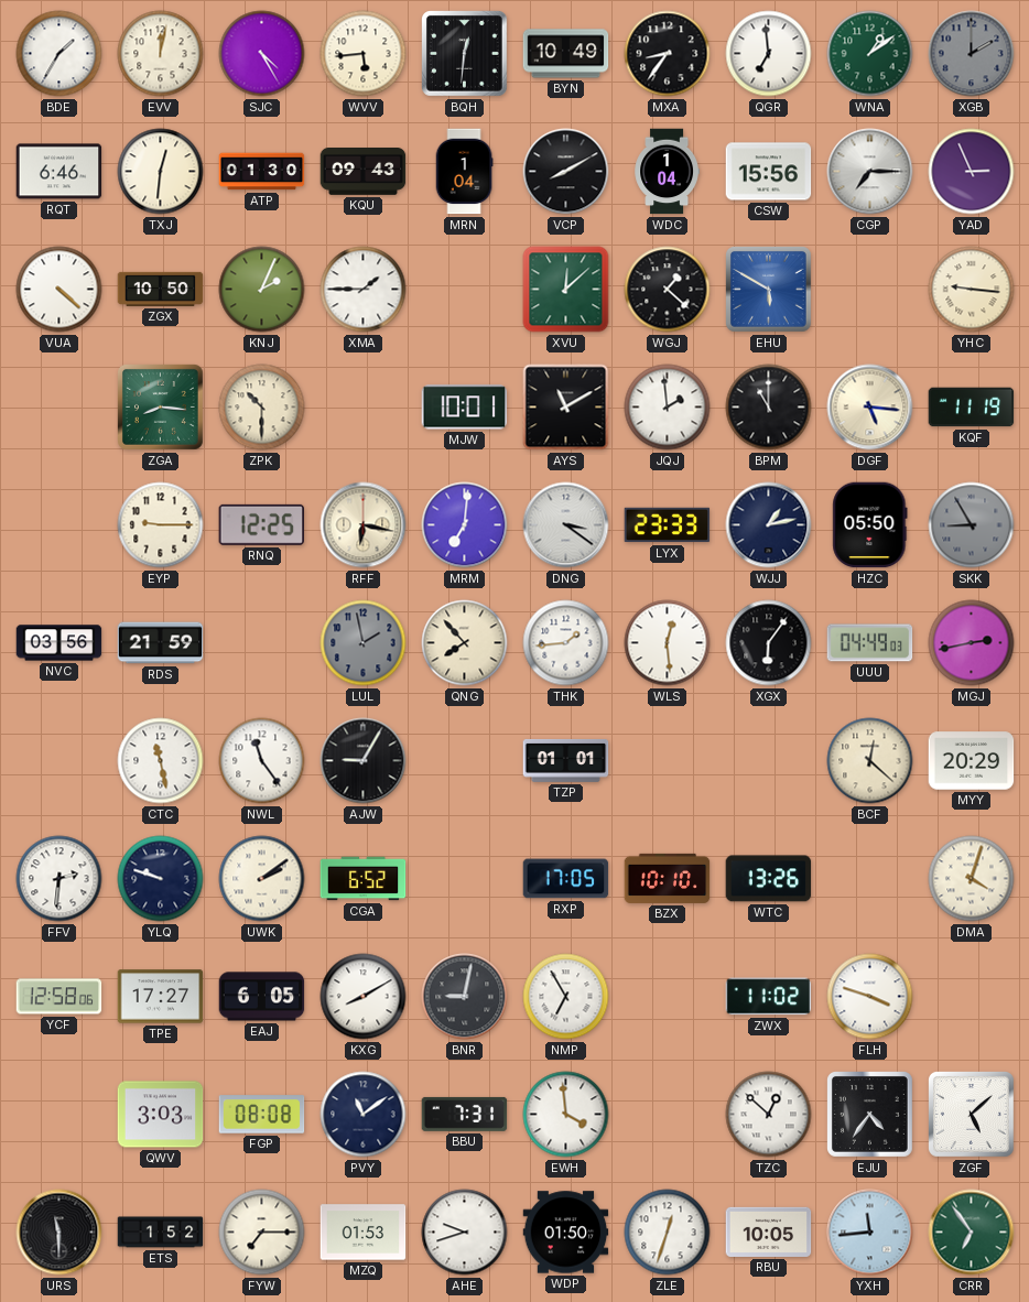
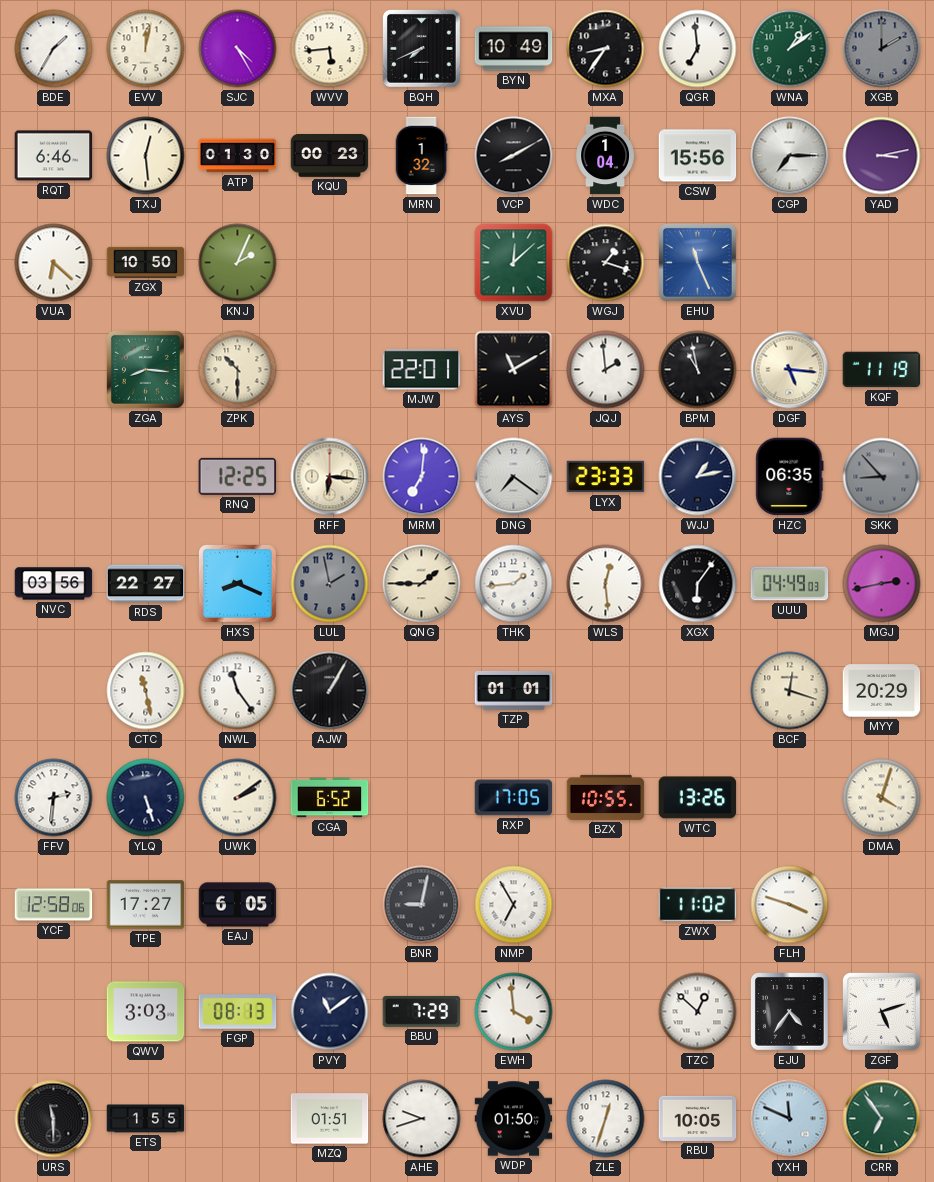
BQH: 12:31 -> 7:41 (422, 49)
TXJ: 12:31 -> 12:29 (146, 156)
KQU: 09:43 -> 00:23 (330, 156)
MRN: 1:04 -> 1:32 (421, 156)
YAD: 2:56 -> 3:13 (882, 156)
VUA: 4:22 -> 6:22 (54, 263)
XMA: 1:45 -> none (364, 290)
WGJ: 1:22 -> 1:18 (606, 263)
EHU: 5:50 -> 11:26 (698, 263)
YHC: 9:16 -> none (972, 290)
MJW: 10:01 -> 22:01 (422, 370)
BPM: 11:00 -> 10:58 (698, 370)
EYP: 9:15 -> none (161, 525)
RFF: 6:17 -> 6:16 (330, 477)
DNG: 3:21 -> 7:21 (514, 477)
HZC: 05:50 -> 06:35 (790, 477)
SKK: 8:55 -> 8:53 (882, 477)
RDS: 21:59 -> 22:27 (146, 584)
HXS: none -> 8:19 (238, 584)
QNG: 7:53 -> 1:45 (422, 584)
AJW: 9:05 -> 1:05 (330, 691)
BCF: 12:22 -> 12:18 (790, 691)
YLQ: 9:48 -> 5:27 (146, 798)
BZX: 10:10 -> 10:55 (606, 797)
KXG: 8:10 -> none (364, 997)
FGP: 08:08 -> 08:13 (238, 1012)
BBU: 7:31 -> 7:29 (422, 1011)
ZGF: 5:08 -> 5:12 (882, 1012)
ETS: 1:52 -> 1:55 (146, 1119)
FYW: 7:15 -> none (262, 1233)
MZQ: 01:53 -> 01:51 (330, 1119)
YXH: 11:44 -> 11:49 (790, 1119)
